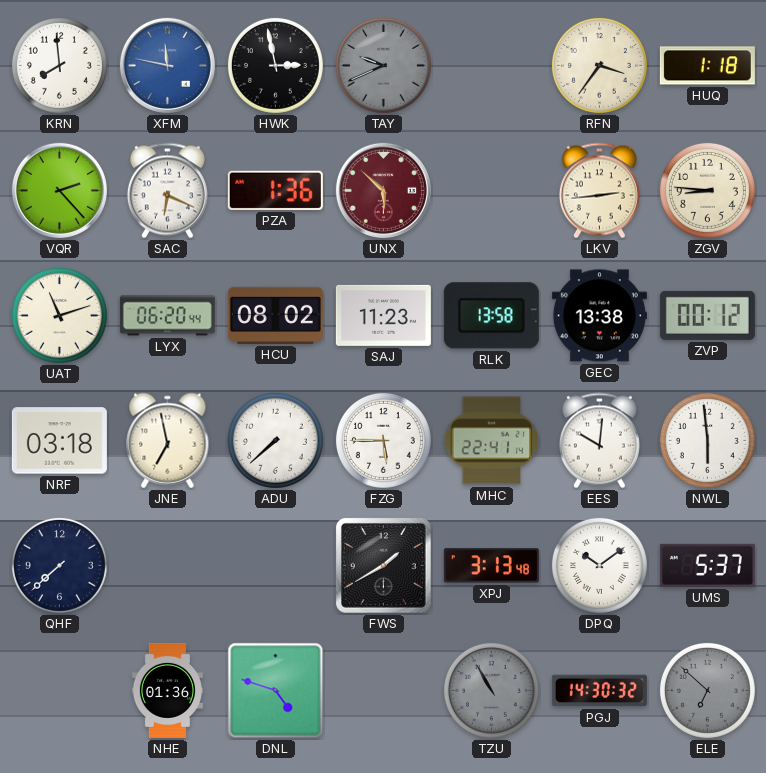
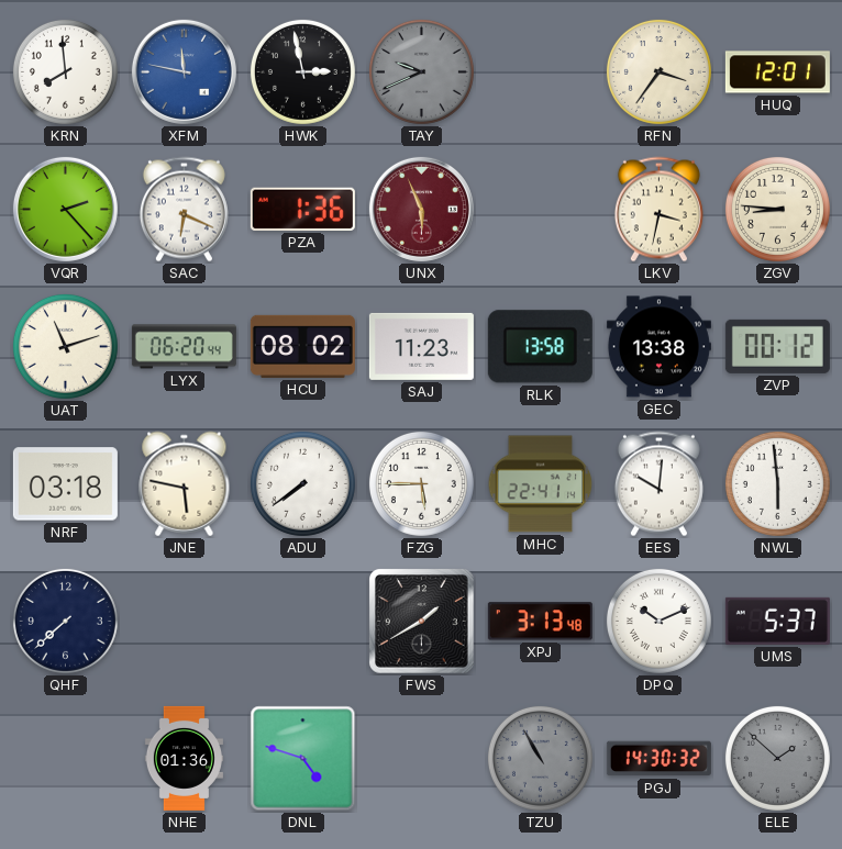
HUQ: 1:18 -> 12:01 (777, 72)
UNX: 5:52 -> 5:56 (421, 209)
LKV: 2:44 -> 3:32 (658, 210)
JNE: 6:58 -> 5:47 (185, 484)
ADU: 7:38 -> 7:39 (302, 483)
DPQ: 10:09 -> 10:11 (658, 621)
ELE: 6:52 -> 1:52 (777, 758)
